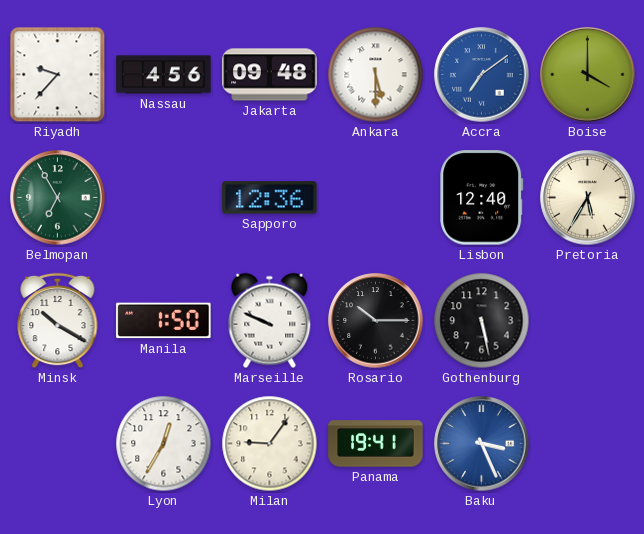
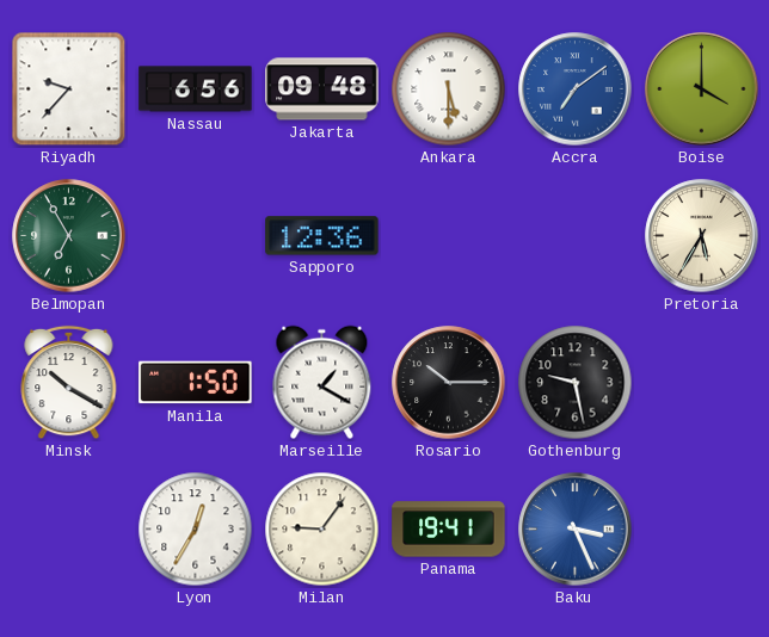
Nassau: 4:56 -> 6:56 (196, 89)
Lisbon: 12:40 -> none (482, 198)
Marseille: 9:49 -> 1:20 (322, 383)
Gothenburg: 5:28 -> 9:28 (576, 383)
